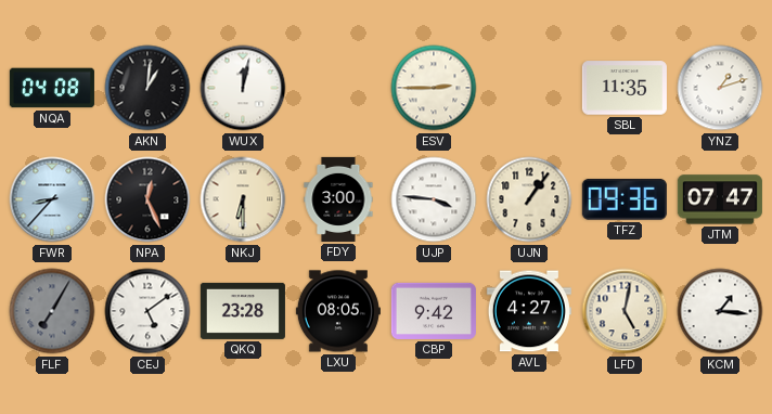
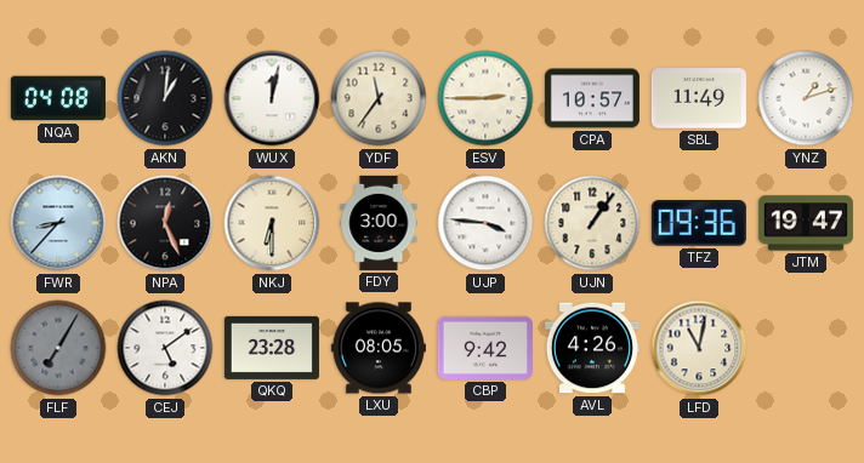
YDF: none -> 11:36 (379, 98)
CPA: none -> 10:57 (592, 98)
SBL: 11:35 -> 11:49 (699, 98)
JTM: 07:47 -> 19:47 (806, 223)
AVL: 4:27 -> 4:26 (592, 348)
LFD: 5:02 -> 11:02 (699, 348)
KCM: 1:16 -> none (720, 311)
